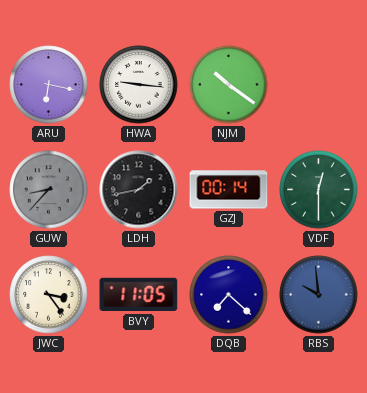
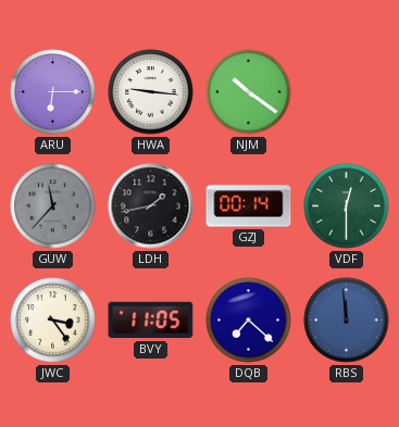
ARU: 6:17 -> 6:15 (53, 92)
GUW: 8:37 -> 11:37 (53, 206)
RBS: 9:59 -> 11:59 (347, 321)
